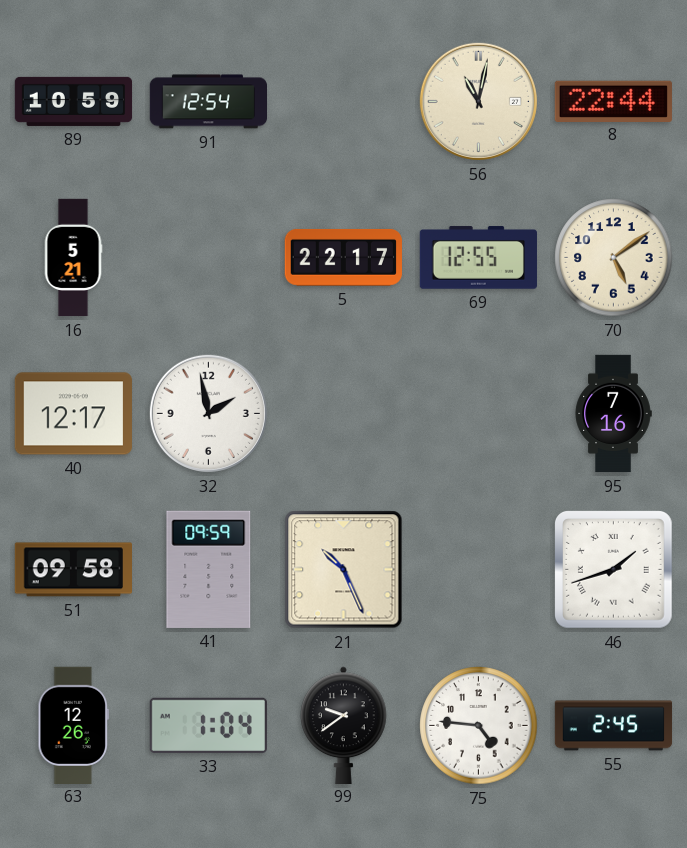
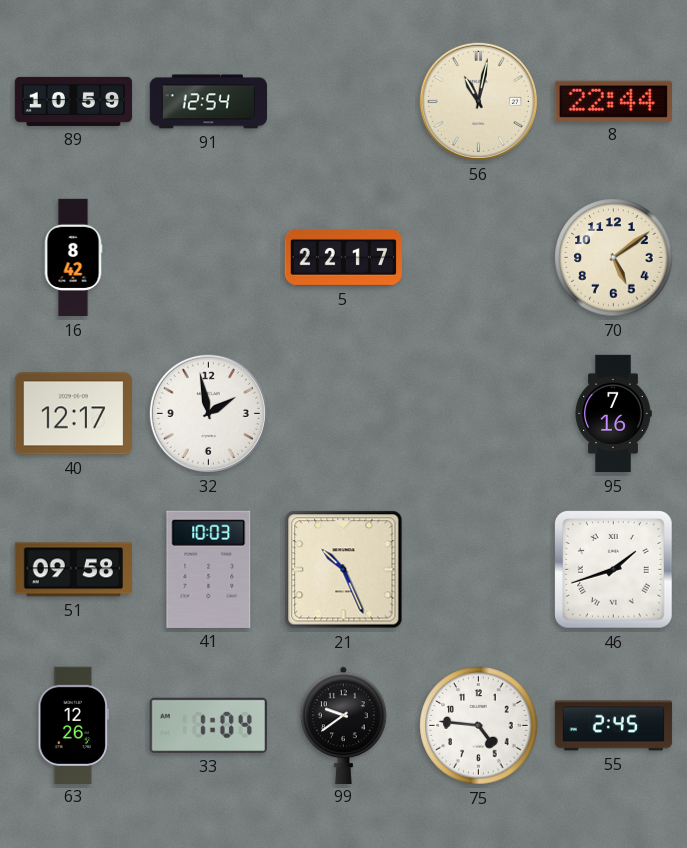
16: 5:21 -> 8:42 (73, 258)
69: 12:55 -> none (478, 258)
41: 09:59 -> 10:03 (209, 569)
